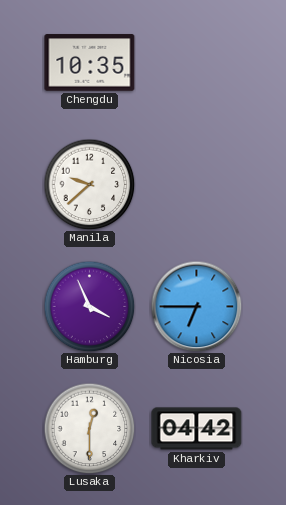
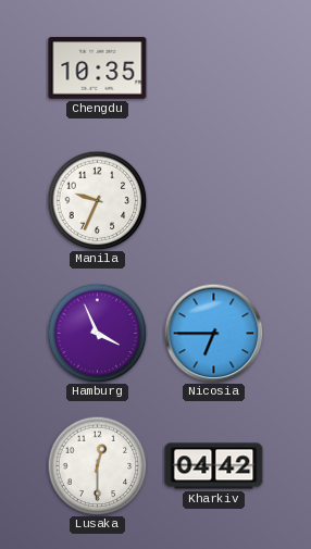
Manila: 9:38 -> 9:34 (97, 200)
